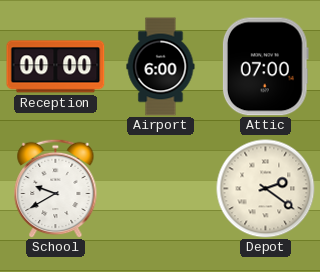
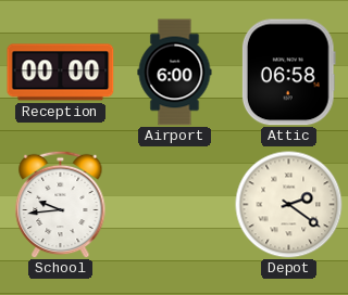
Attic: 07:00 -> 06:58 (288, 73)
School: 9:40 -> 9:44 (61, 204)
